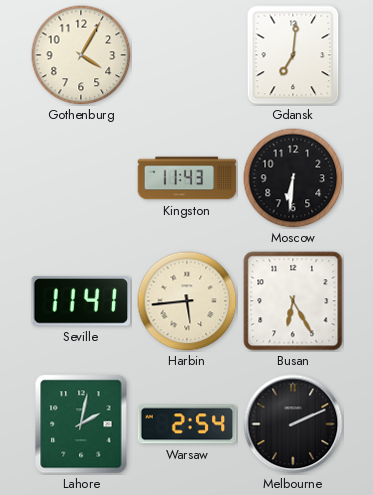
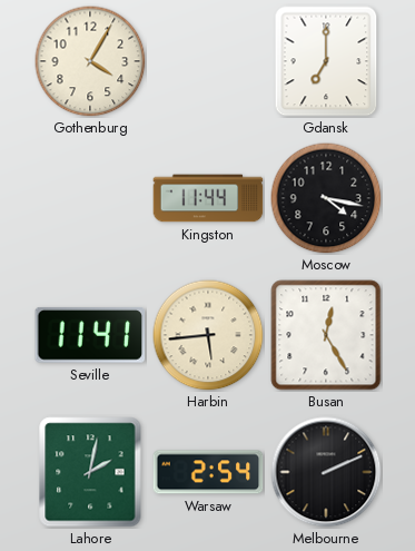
Gdansk: 7:01 -> 7:00 (326, 61)
Kingston: 11:43 -> 11:44 (208, 198)
Moscow: 6:31 -> 4:17 (326, 198)
Busan: 6:25 -> 12:25 (326, 335)
